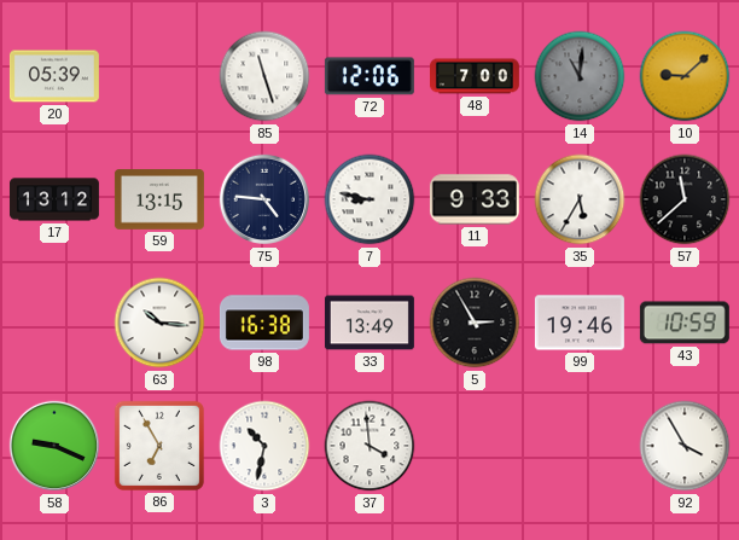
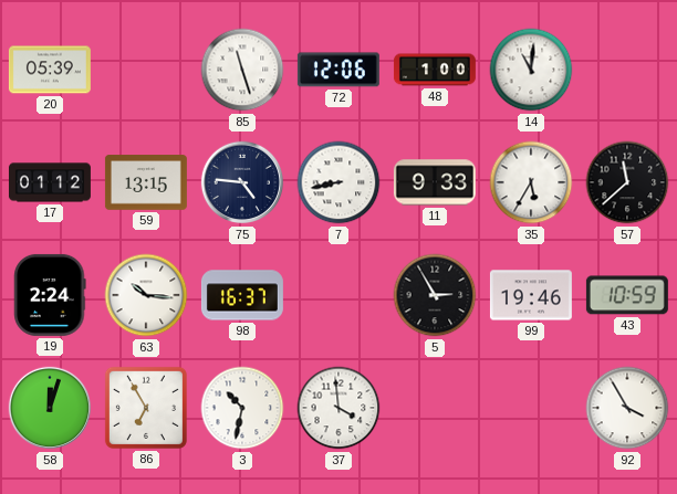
48: 7:00 -> 1:00 (435, 70)
14 dial: grey -> white (531, 70)
10: 9:08 -> none (685, 76)
17: 13:12 -> 01:12 (50, 182)
7: 8:47 -> 8:43 (338, 182)
19: none -> 2:24 (50, 295)
98: 16:38 -> 16:37 (242, 295)
33: 13:49 -> none (369, 323)
58: 9:19 -> 12:03 (50, 408)
